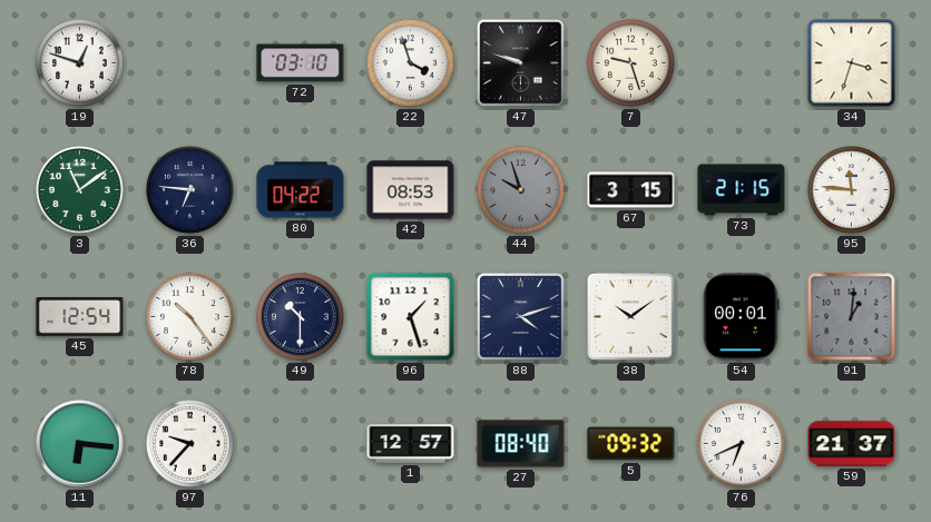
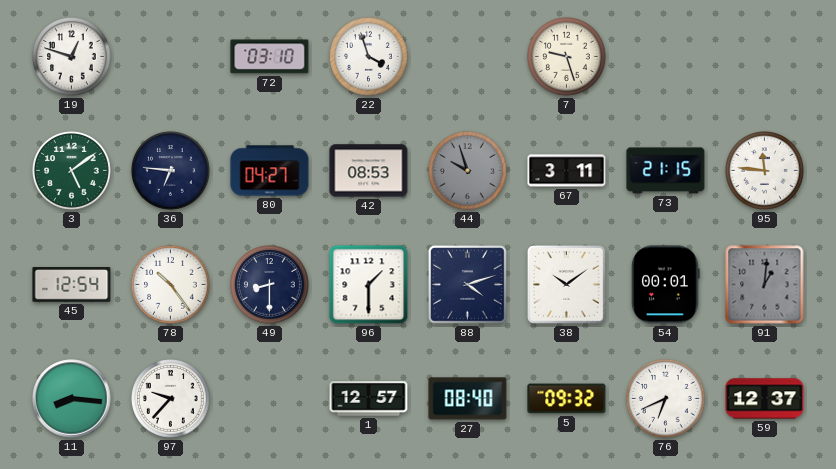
47: 9:48 -> none (521, 63)
34: 3:33 -> none (852, 63)
3: 11:09 -> 5:09 (72, 171)
80: 04:22 -> 04:27 (270, 171)
67: 3:15 -> 3:11 (567, 171)
49: 10:30 -> 8:30 (270, 285)
96: 1:27 -> 1:30 (369, 285)
11: 6:16 -> 8:16 (72, 399)
59: 21:37 -> 12:37 (765, 399)
